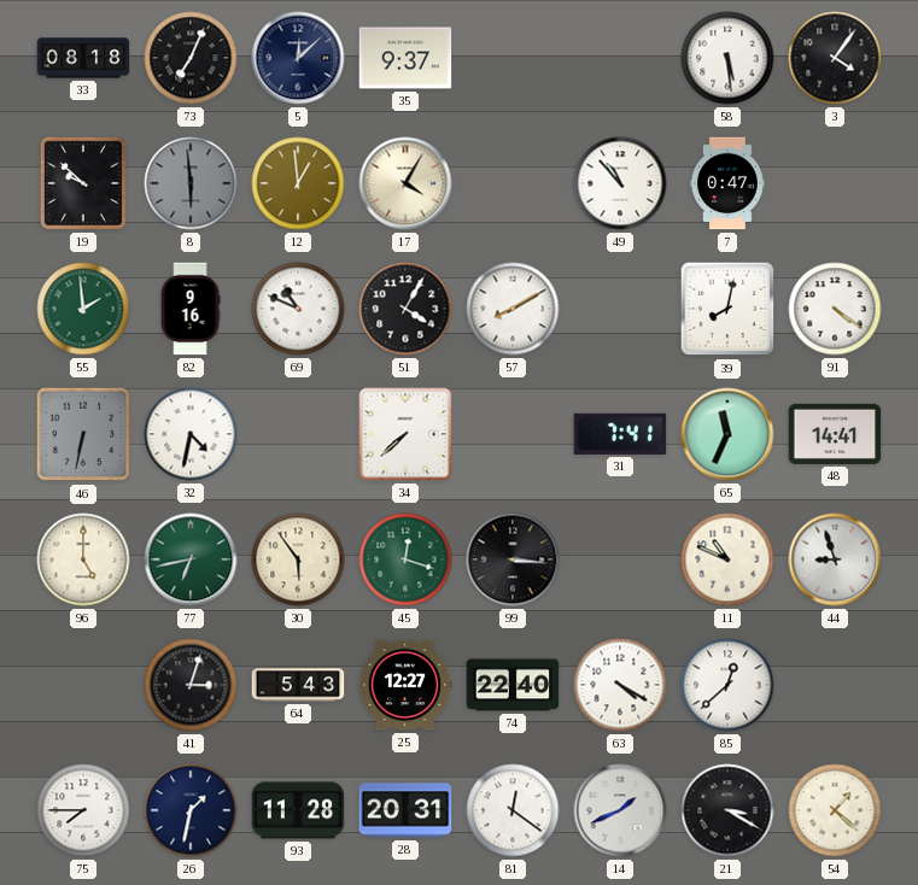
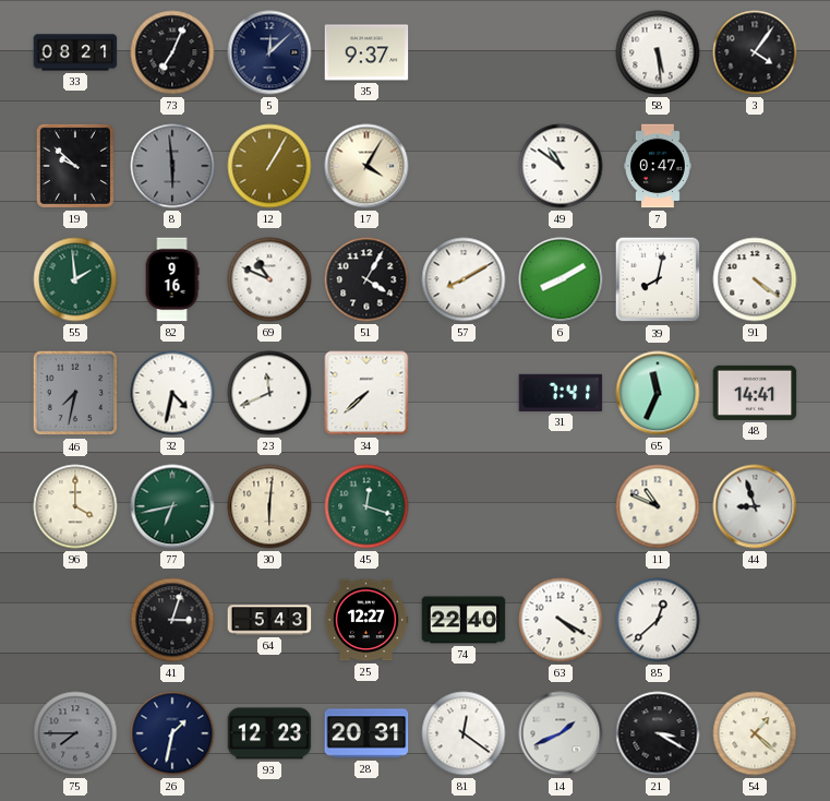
33: 08:18 -> 08:21 (75, 52)
12: 12:59 -> 1:05 (269, 166)
49: 10:53 -> 10:51 (561, 166)
6: none -> 8:10 (561, 279)
46: 6:32 -> 7:32 (75, 393)
23: none -> 11:41 (269, 393)
96: 5:00 -> 4:00 (75, 506)
30: 5:54 -> 6:01 (269, 506)
99: 3:16 -> none (513, 559)
75 dial: white -> grey (75, 733)
93: 11:28 -> 12:23 (269, 733)
